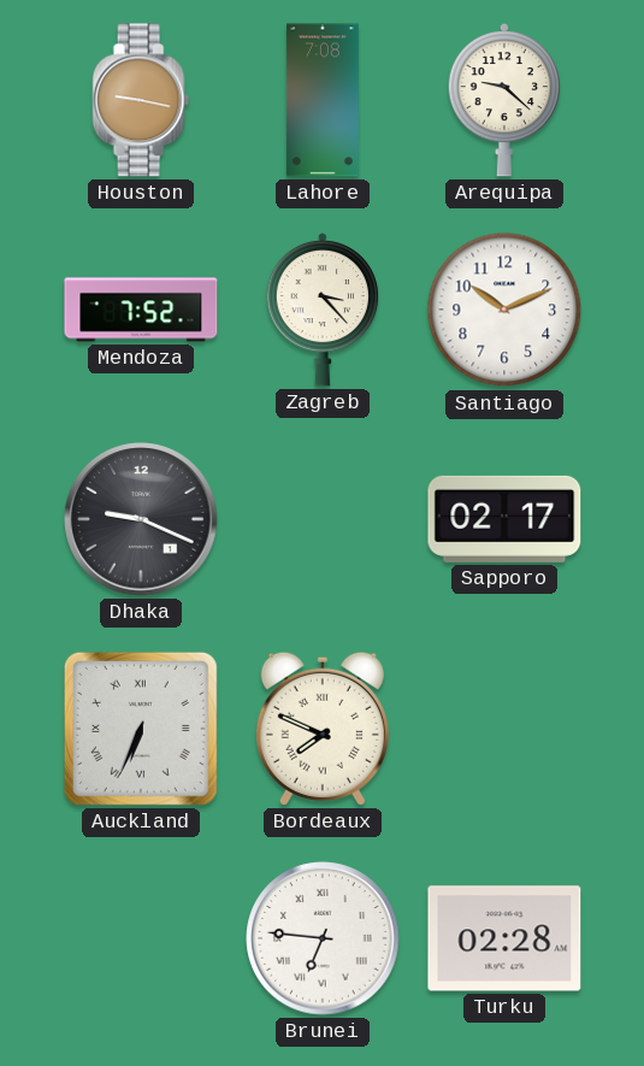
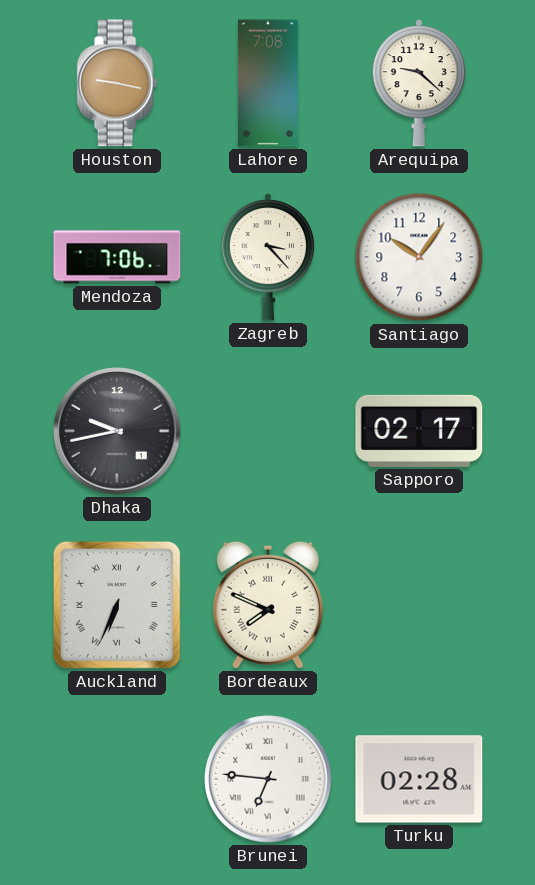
Mendoza: 7:52 -> 7:06 (117, 257)
Santiago: 10:11 -> 10:06 (419, 257)
Dhaka: 9:19 -> 9:43 (117, 431)
